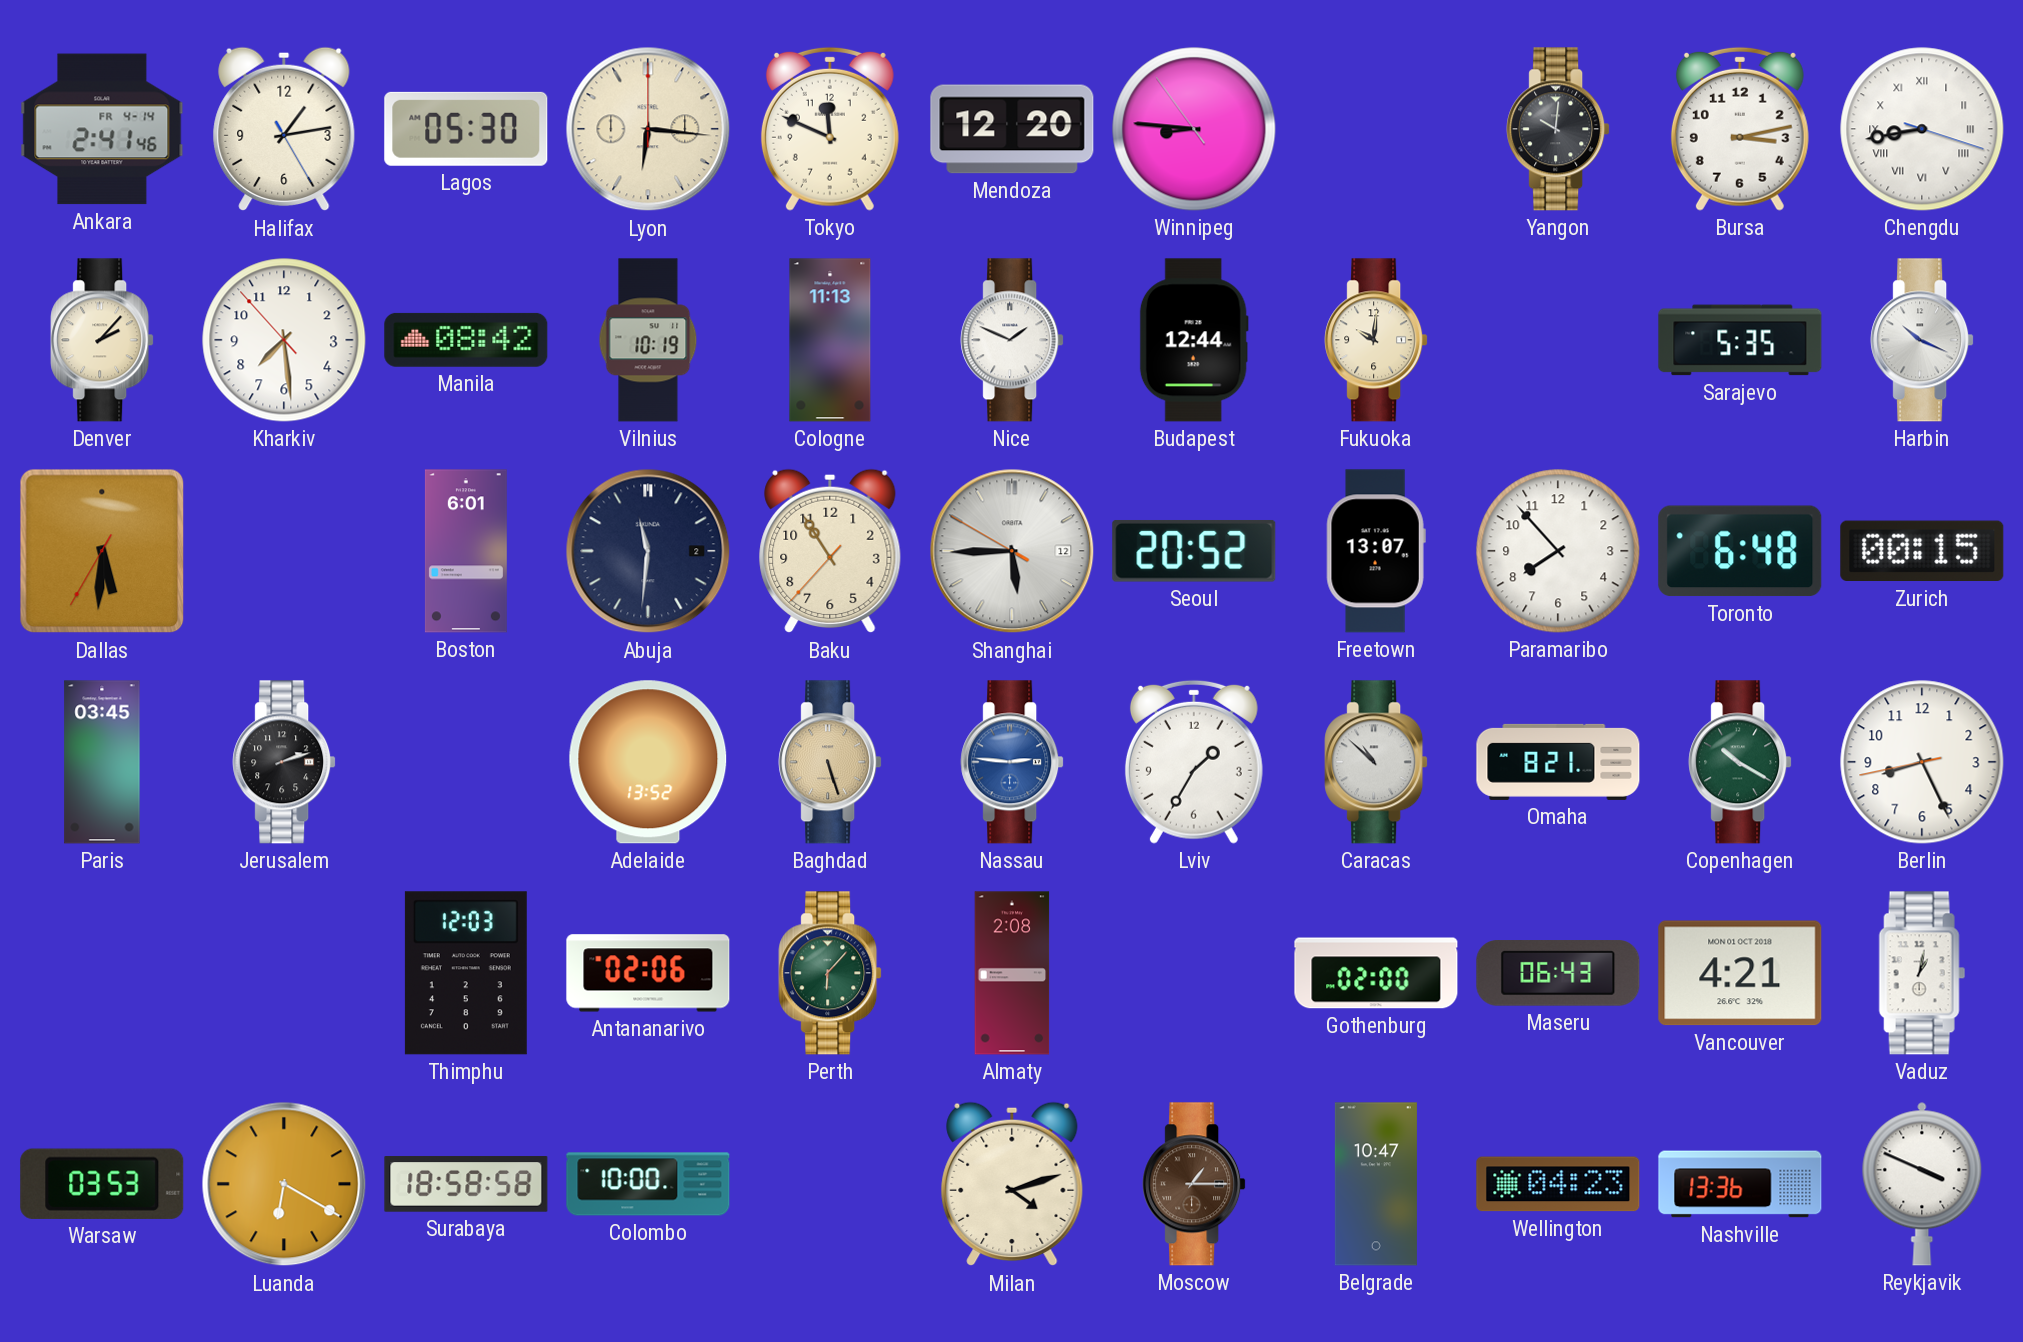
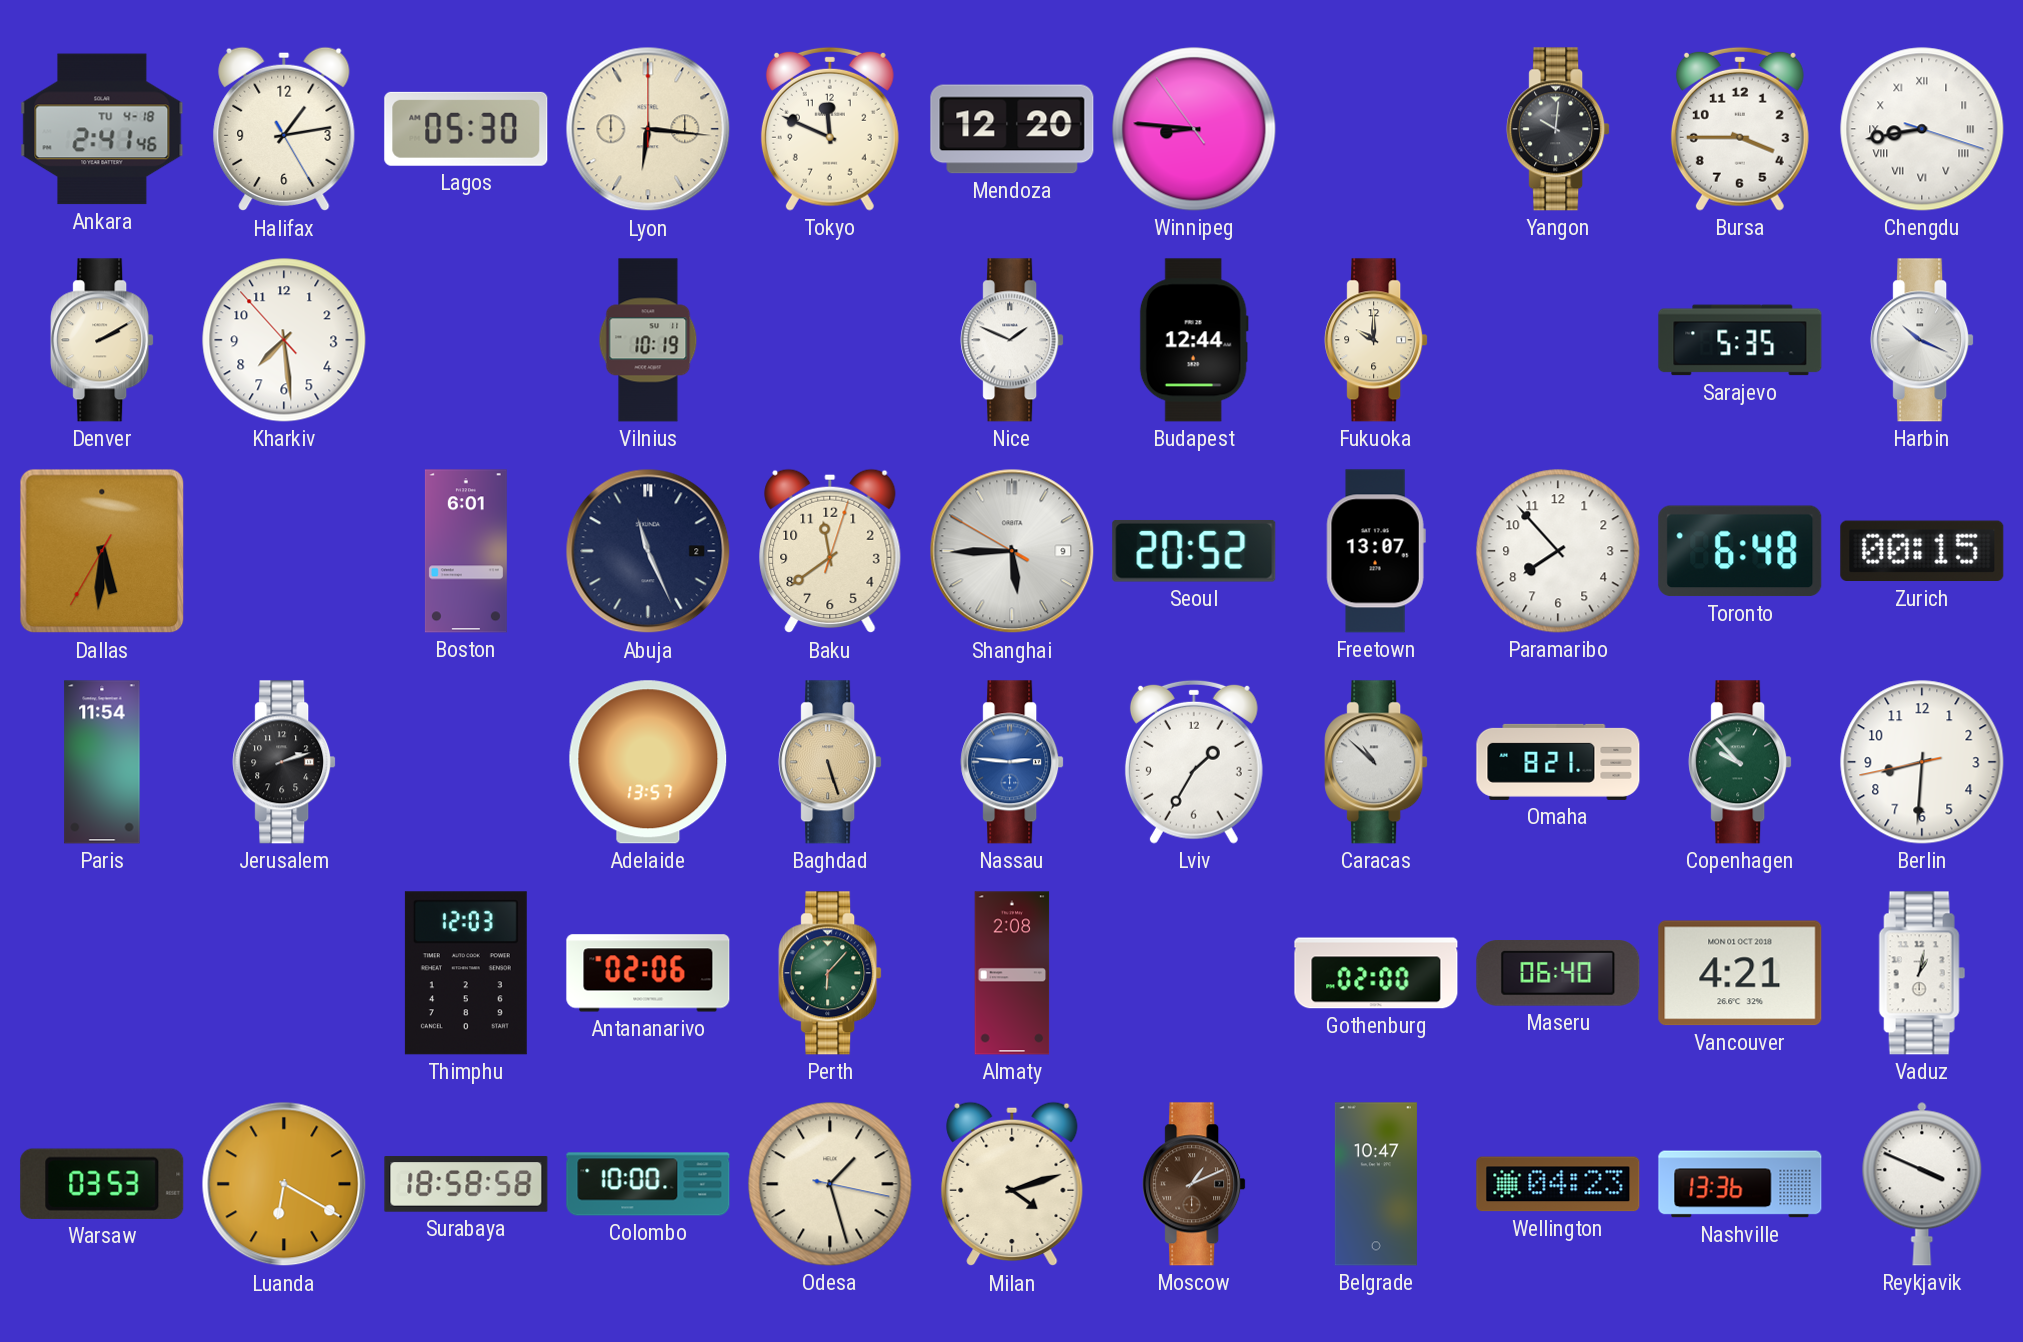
Ankara date: FR 4-14 -> TU 4-18 (102, 129)
Bursa: 3:13 -> 3:45 (1740, 129)
Denver: 2:07 -> 2:10 (102, 340)
Manila: 08:42 -> none (466, 340)
Cologne: 11:13 -> none (830, 340)
Fukuoka: 10:01 -> 10:00 (1376, 340)
Abuja: 11:31 -> 11:26 (648, 551)
Baku: 10:54 -> 11:39 (830, 551)
Shanghai date: 12 -> 9 (1012, 551)
Paris: 03:45 -> 11:54 (102, 762)
Adelaide: 13:52 -> 13:57 (648, 762)
Copenhagen: 10:20 -> 9:53 (1740, 762)
Berlin: 8:25 -> 8:30 (1922, 762)
Maseru: 06:43 -> 06:40 (1558, 973)
Odesa: none -> 1:27 (830, 1184)
Moscow: 1:15 -> 1:11 (1194, 1184)
